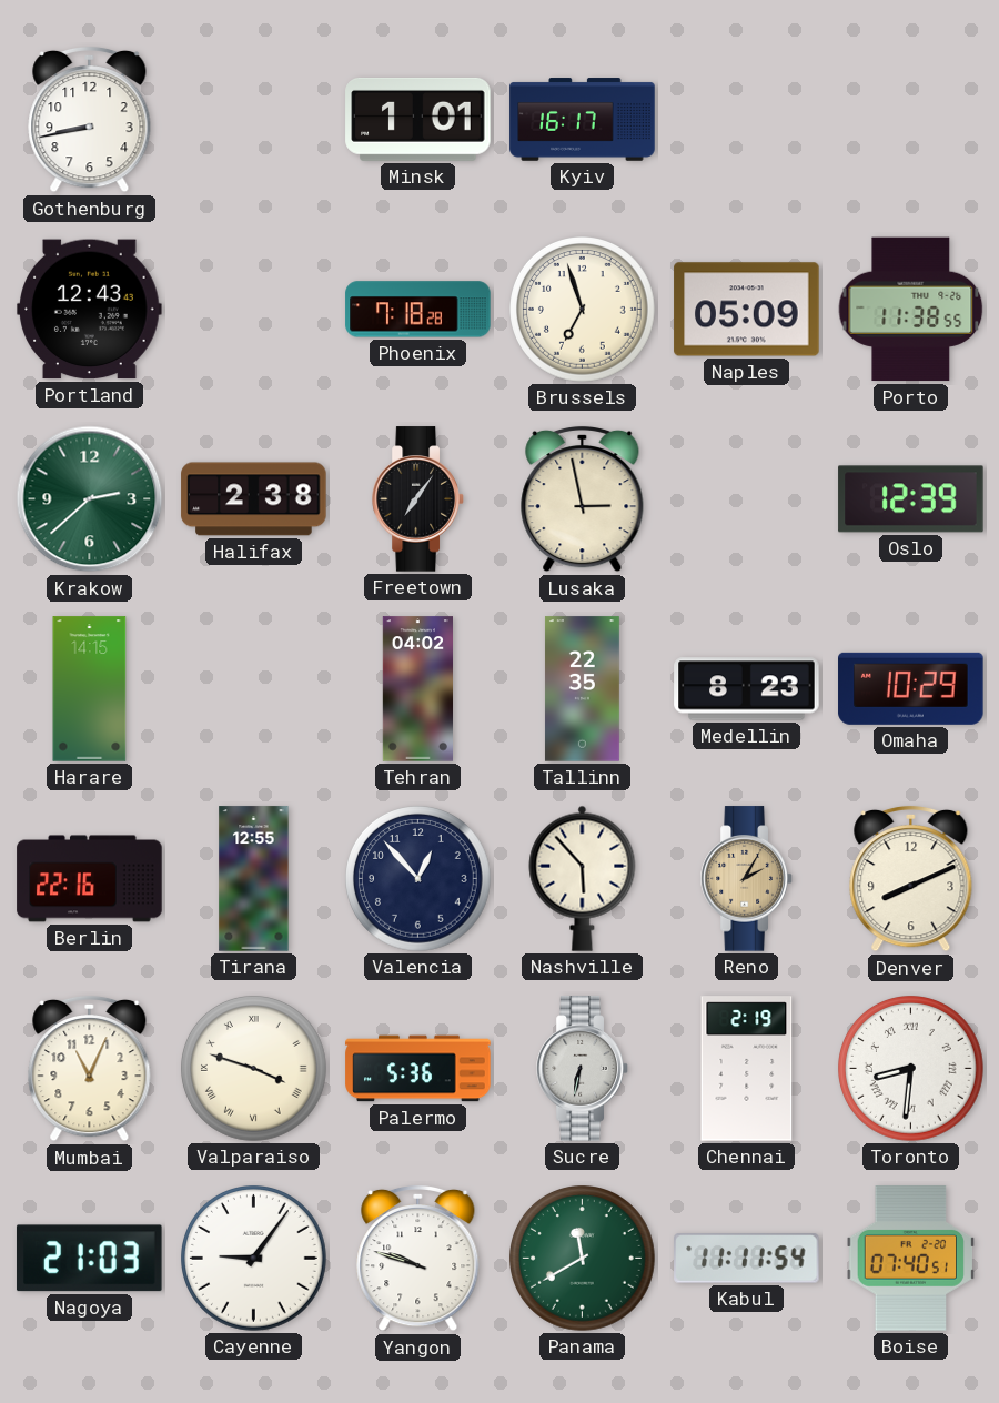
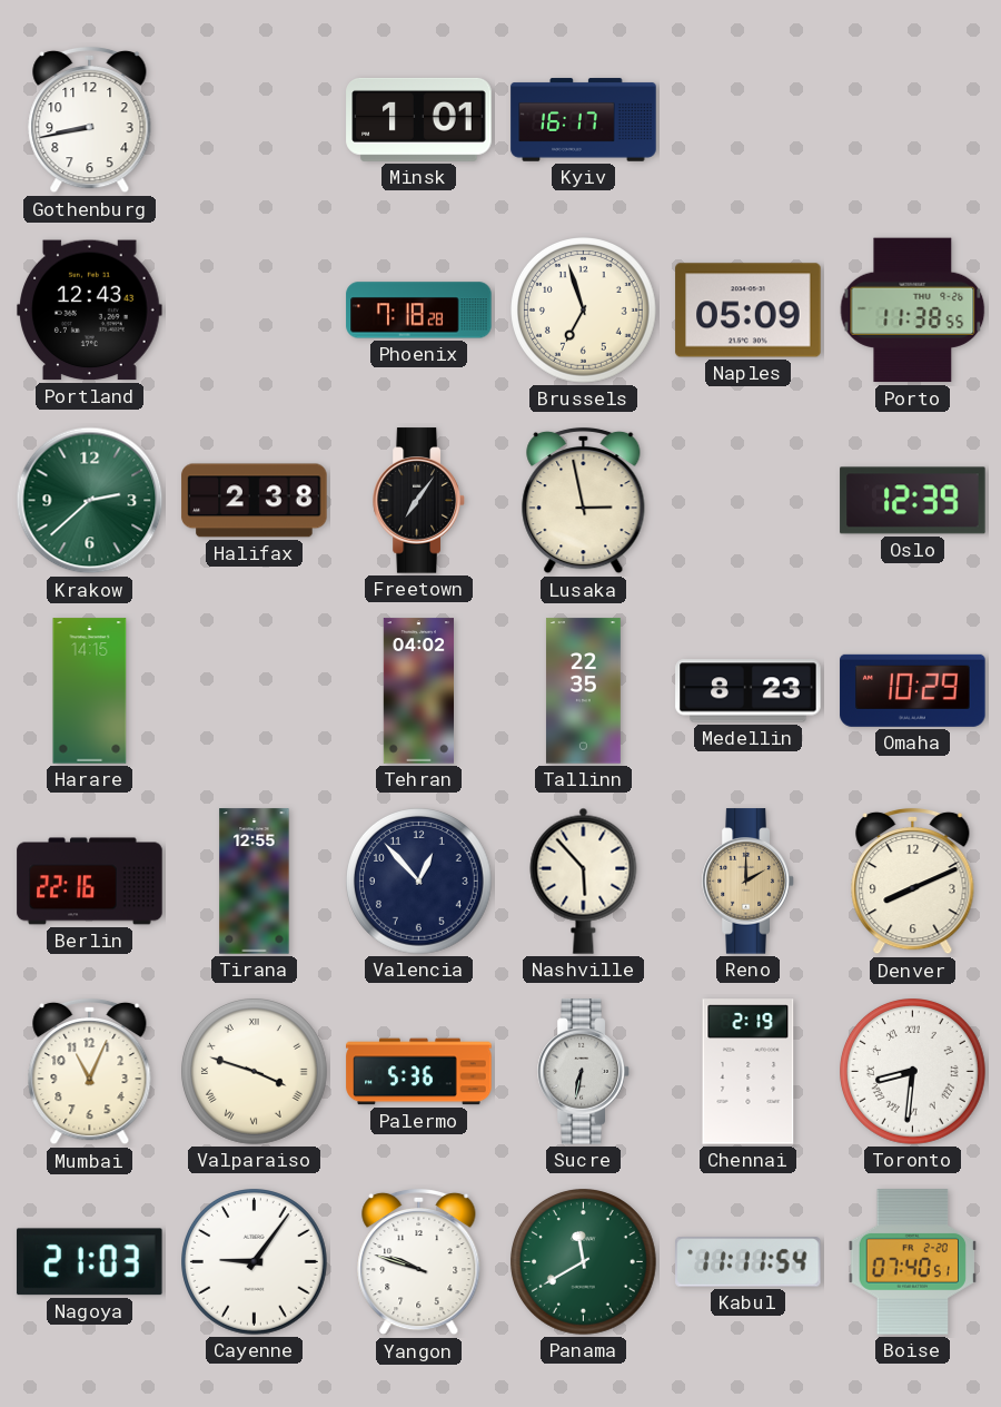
Reno: 2:05 -> 2:00 (749, 882)
